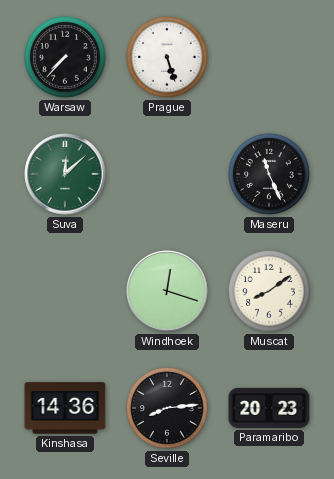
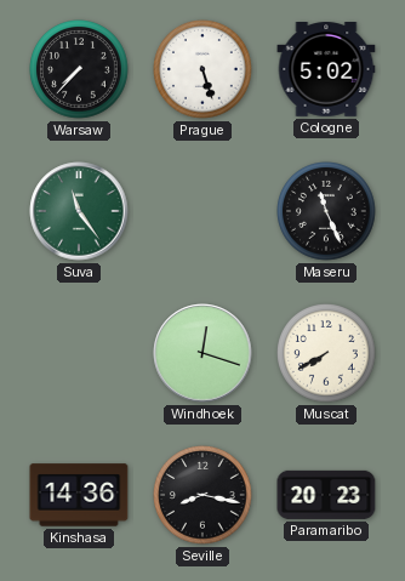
Cologne: none -> 5:02 (326, 70)
Suva: 12:08 -> 11:24 (79, 211)
Muscat: 8:09 -> 7:40 (327, 354)
Seville: 8:14 -> 8:17 (204, 496)
